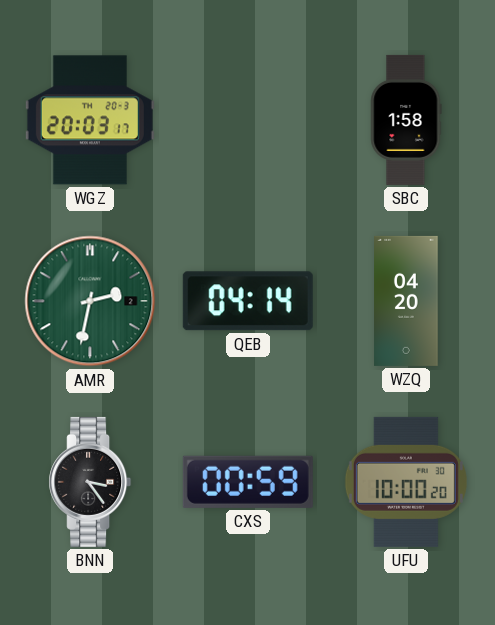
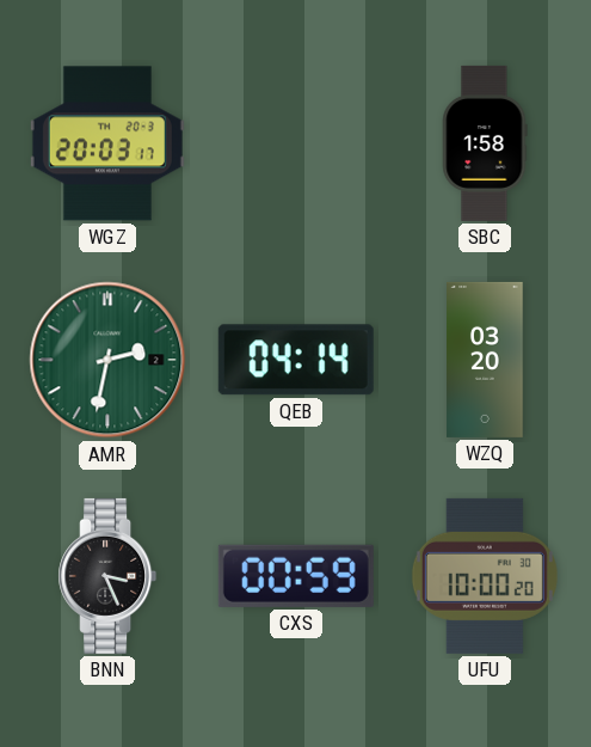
WZQ: 04:20 -> 03:20 (485, 360)
BNN: 3:24 -> 3:26 (107, 576)
